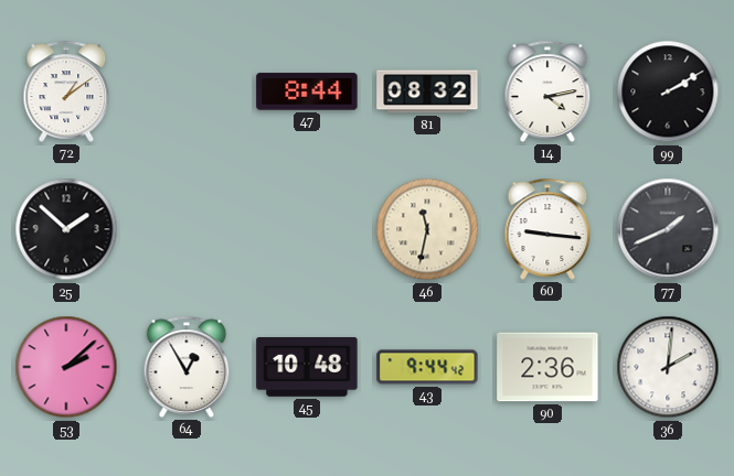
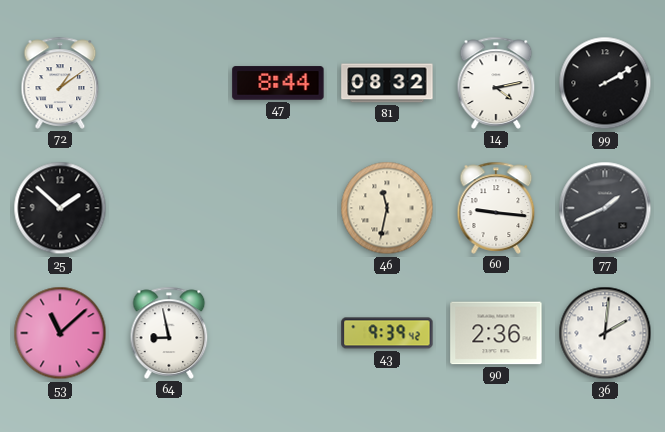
53: 2:08 -> 11:08 (60, 333)
64: 12:55 -> 8:58 (169, 333)
45: 10:48 -> none (307, 368)
43: 9:44 -> 9:39 (387, 333)
